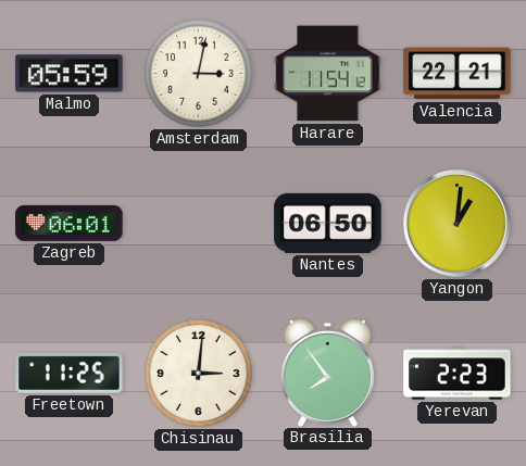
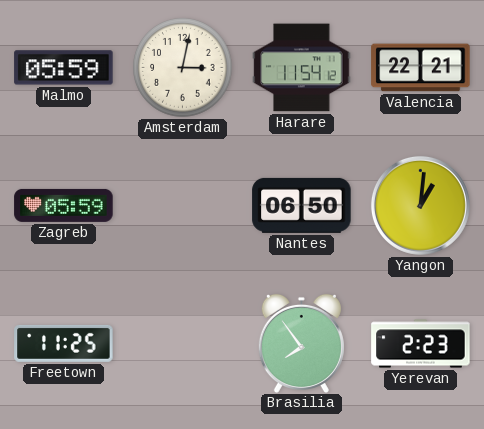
Zagreb: 06:01 -> 05:59 (64, 205)
Chisinau: 3:01 -> none (199, 374)
